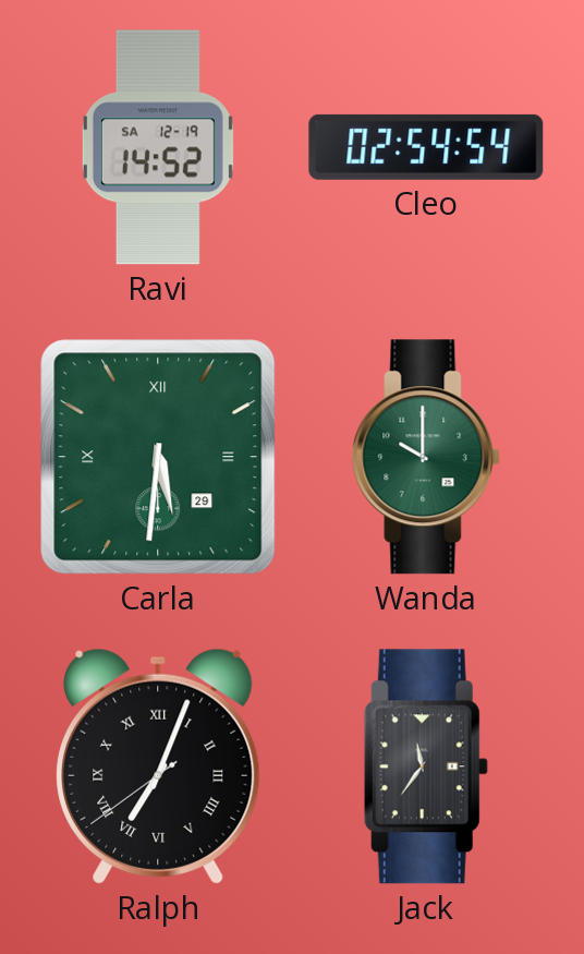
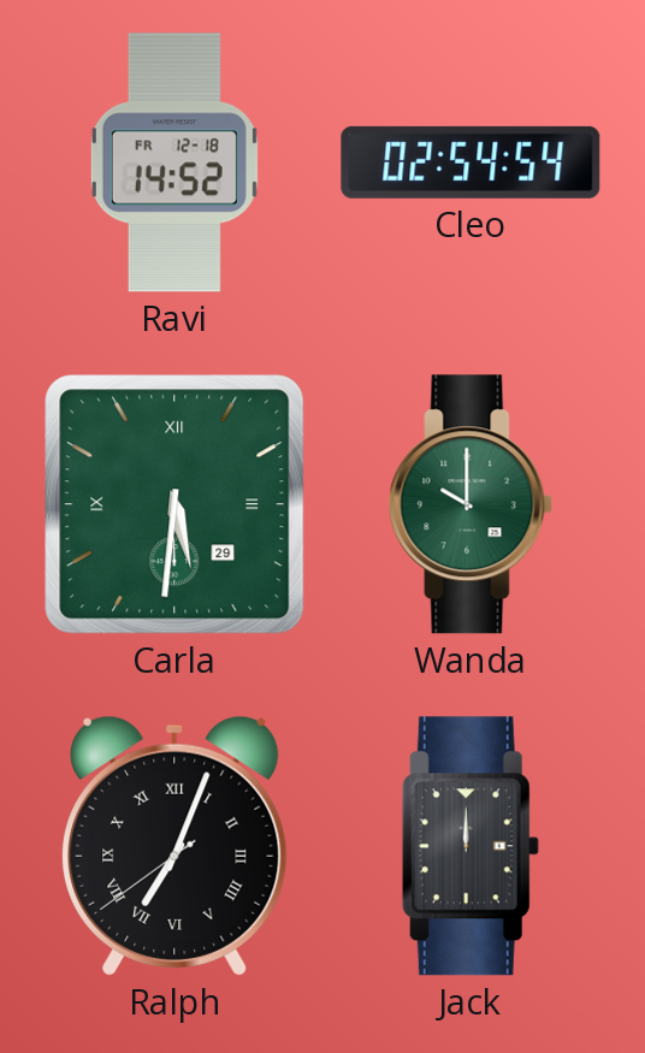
Ravi date: SA 12-19 -> FR 12-18 (174, 162)
Jack: 11:36 -> 12:00 (471, 846)
